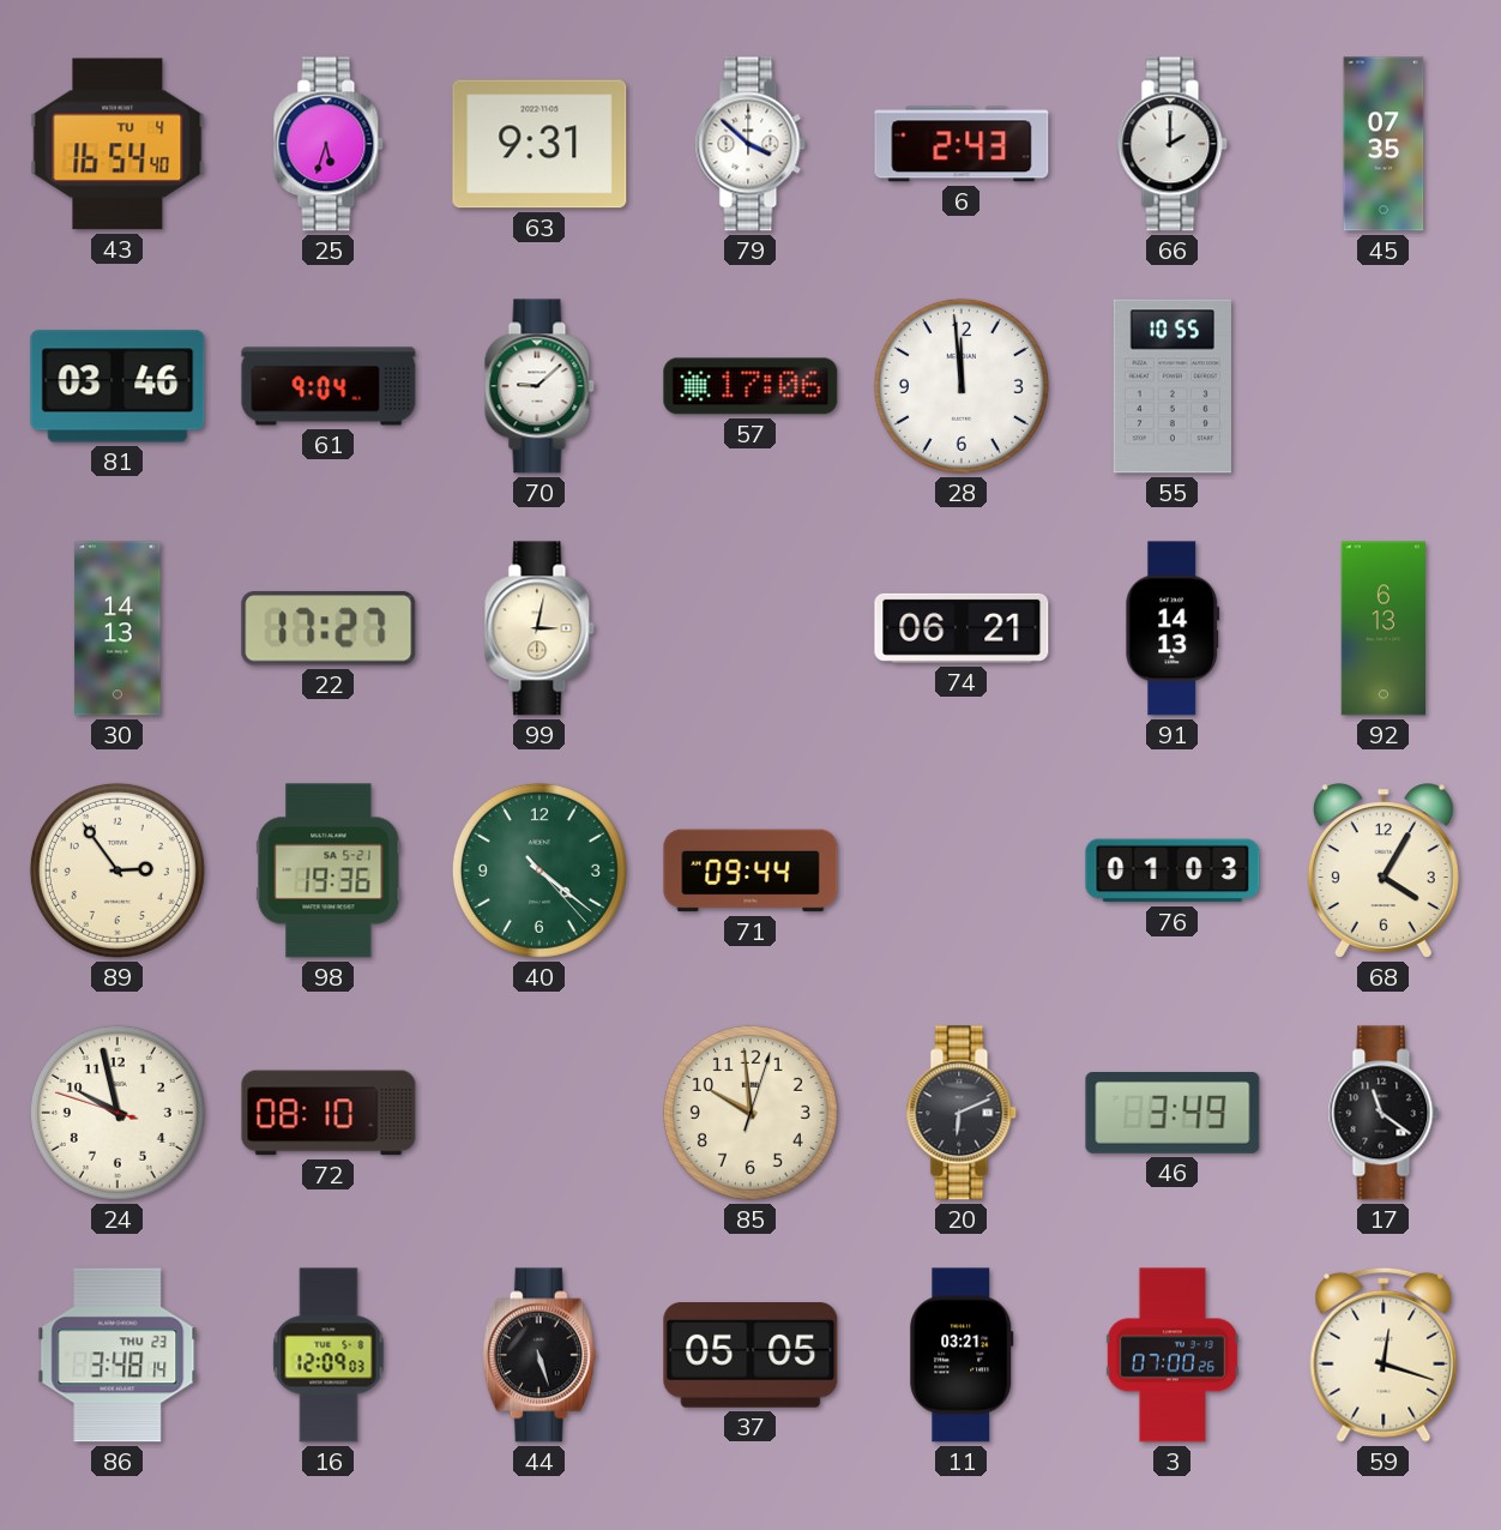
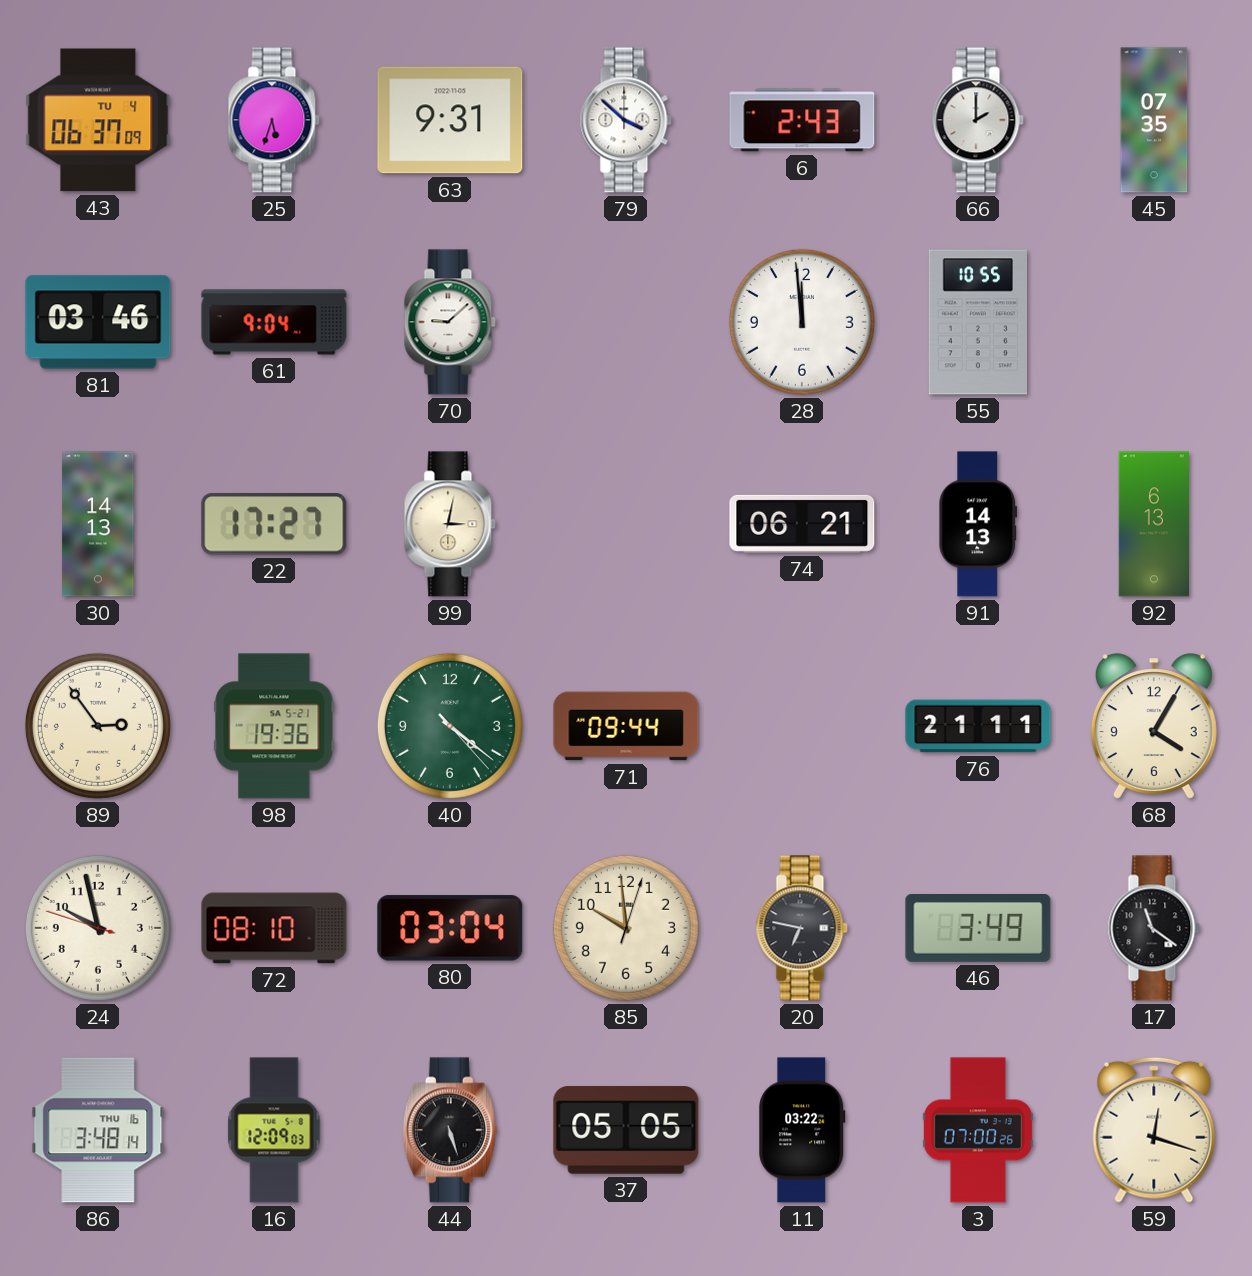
43: 16:54 -> 06:37 (98, 120)
57: 17:06 -> none (750, 386)
76: 01:03 -> 21:11 (978, 726)
80: none -> 03:04 (450, 928)
20: 6:11 -> 6:47 (802, 928)
86 date: THU 23 -> THU 16 (98, 1130)
11: 03:21 -> 03:22 (802, 1130)
